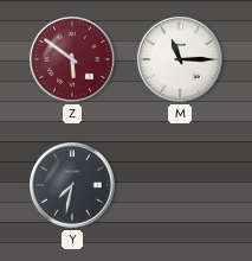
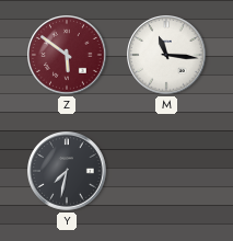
M: 11:15 -> 11:16 (167, 56)
